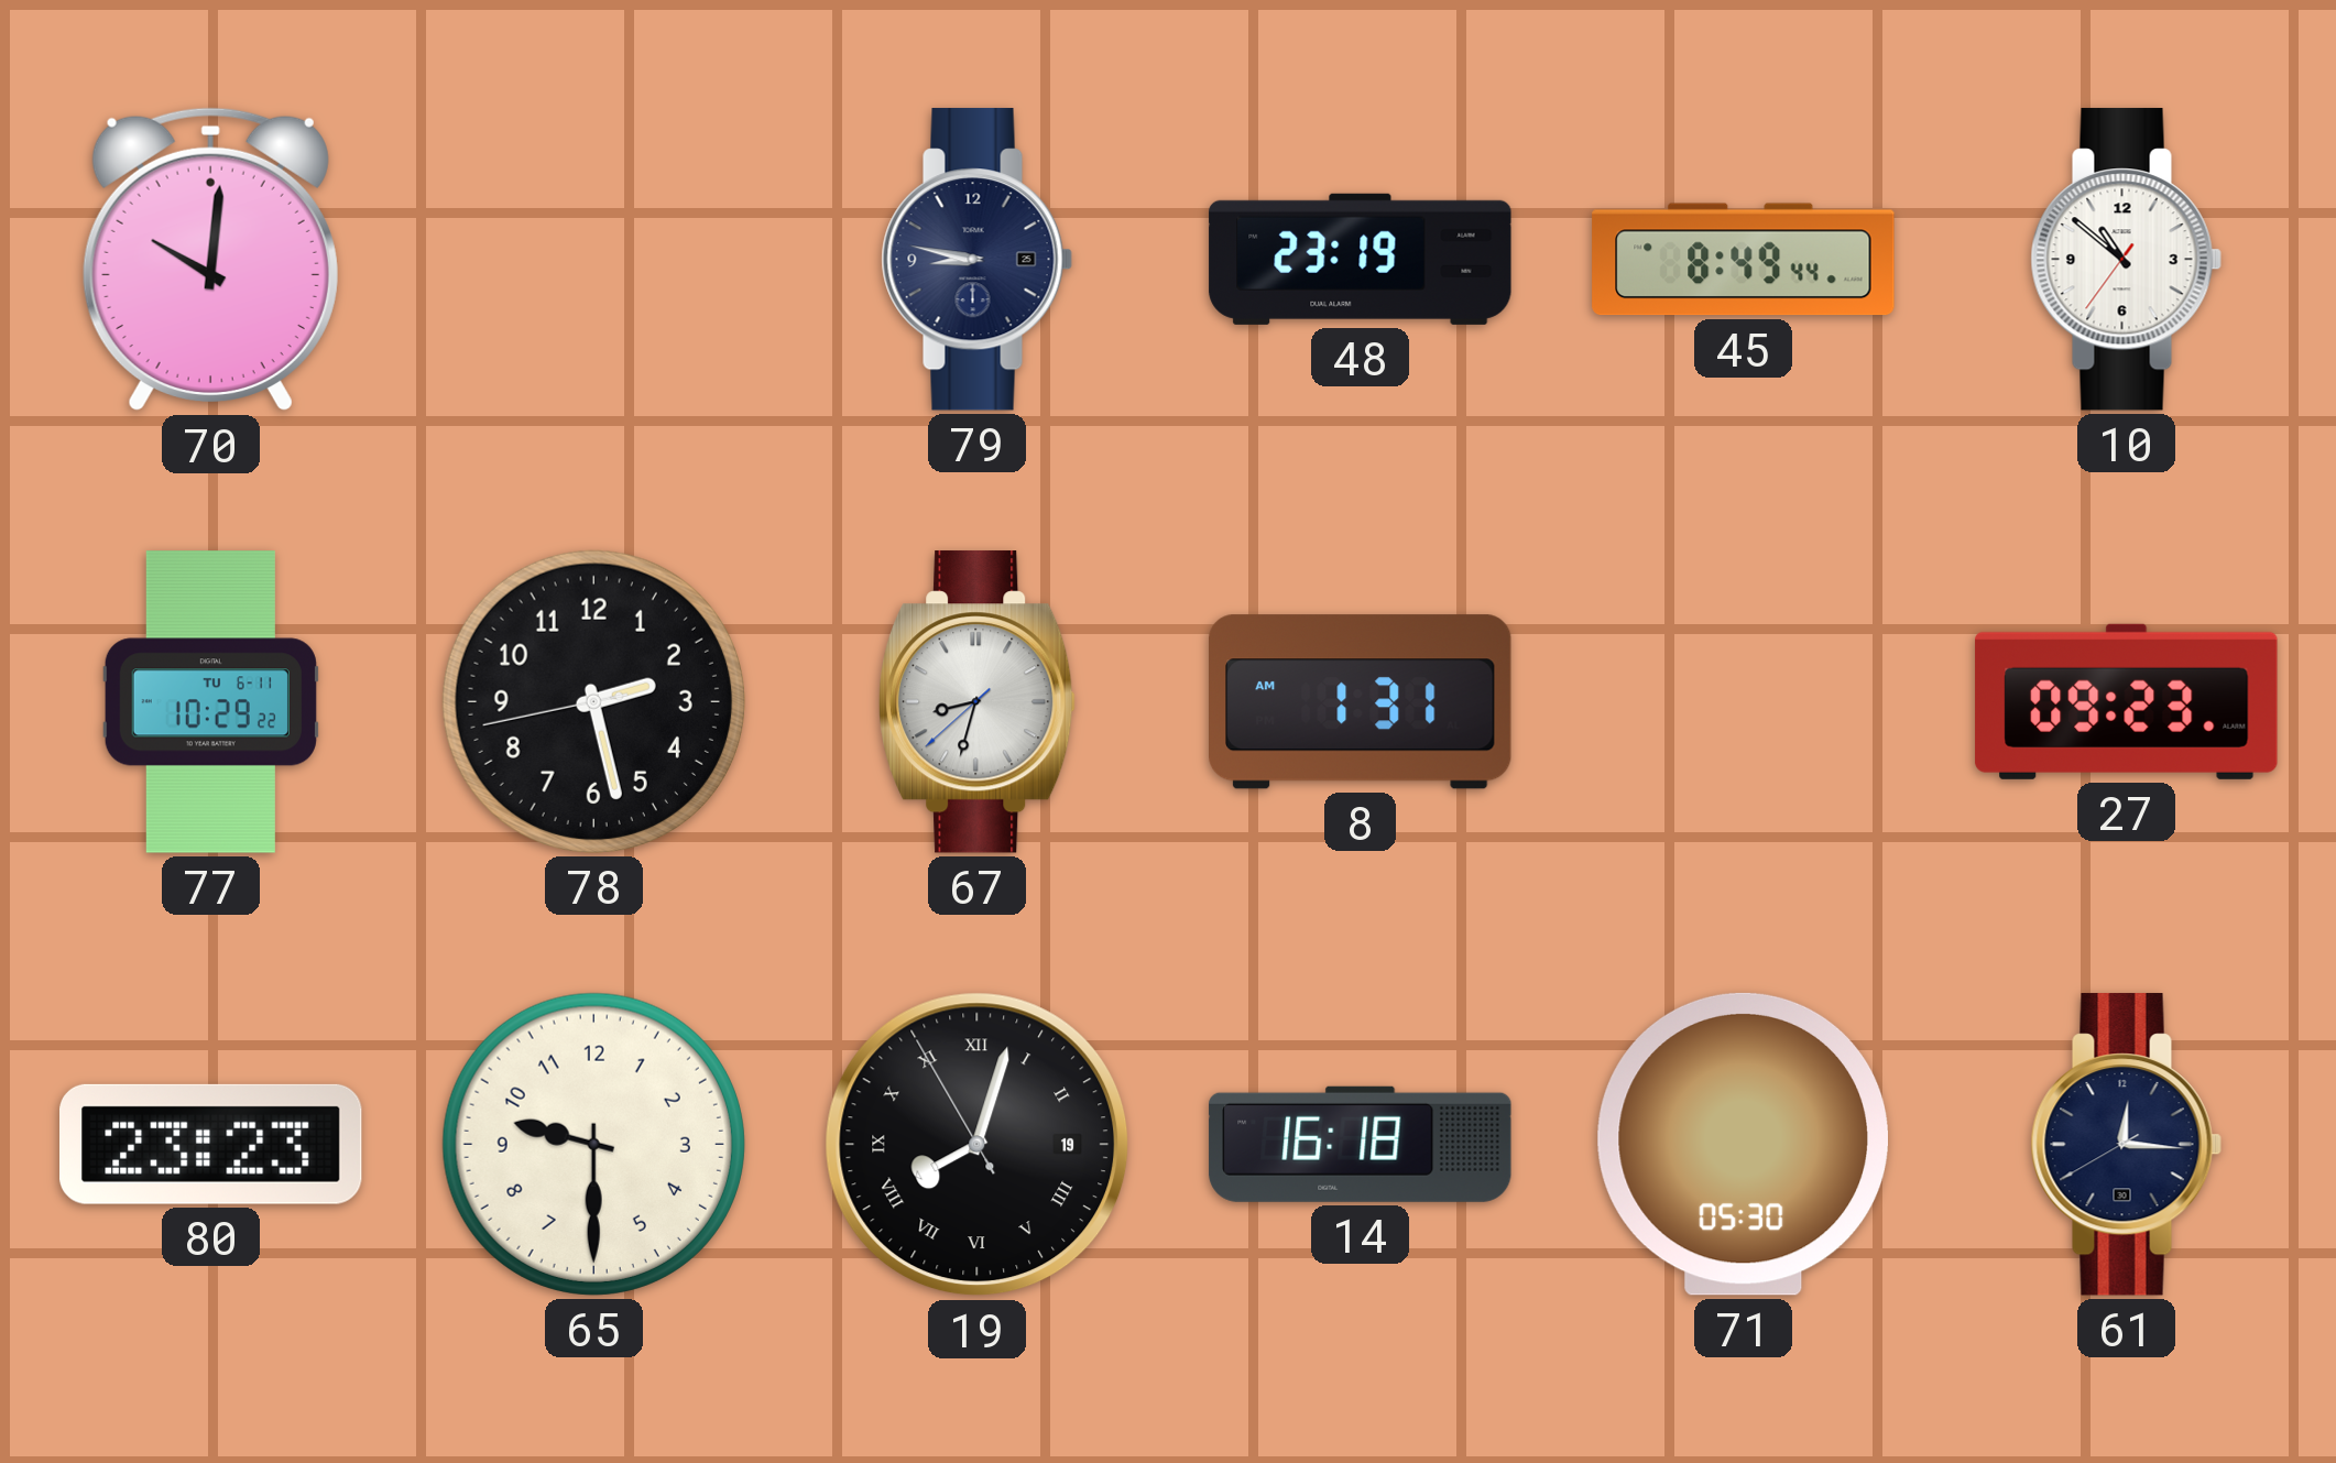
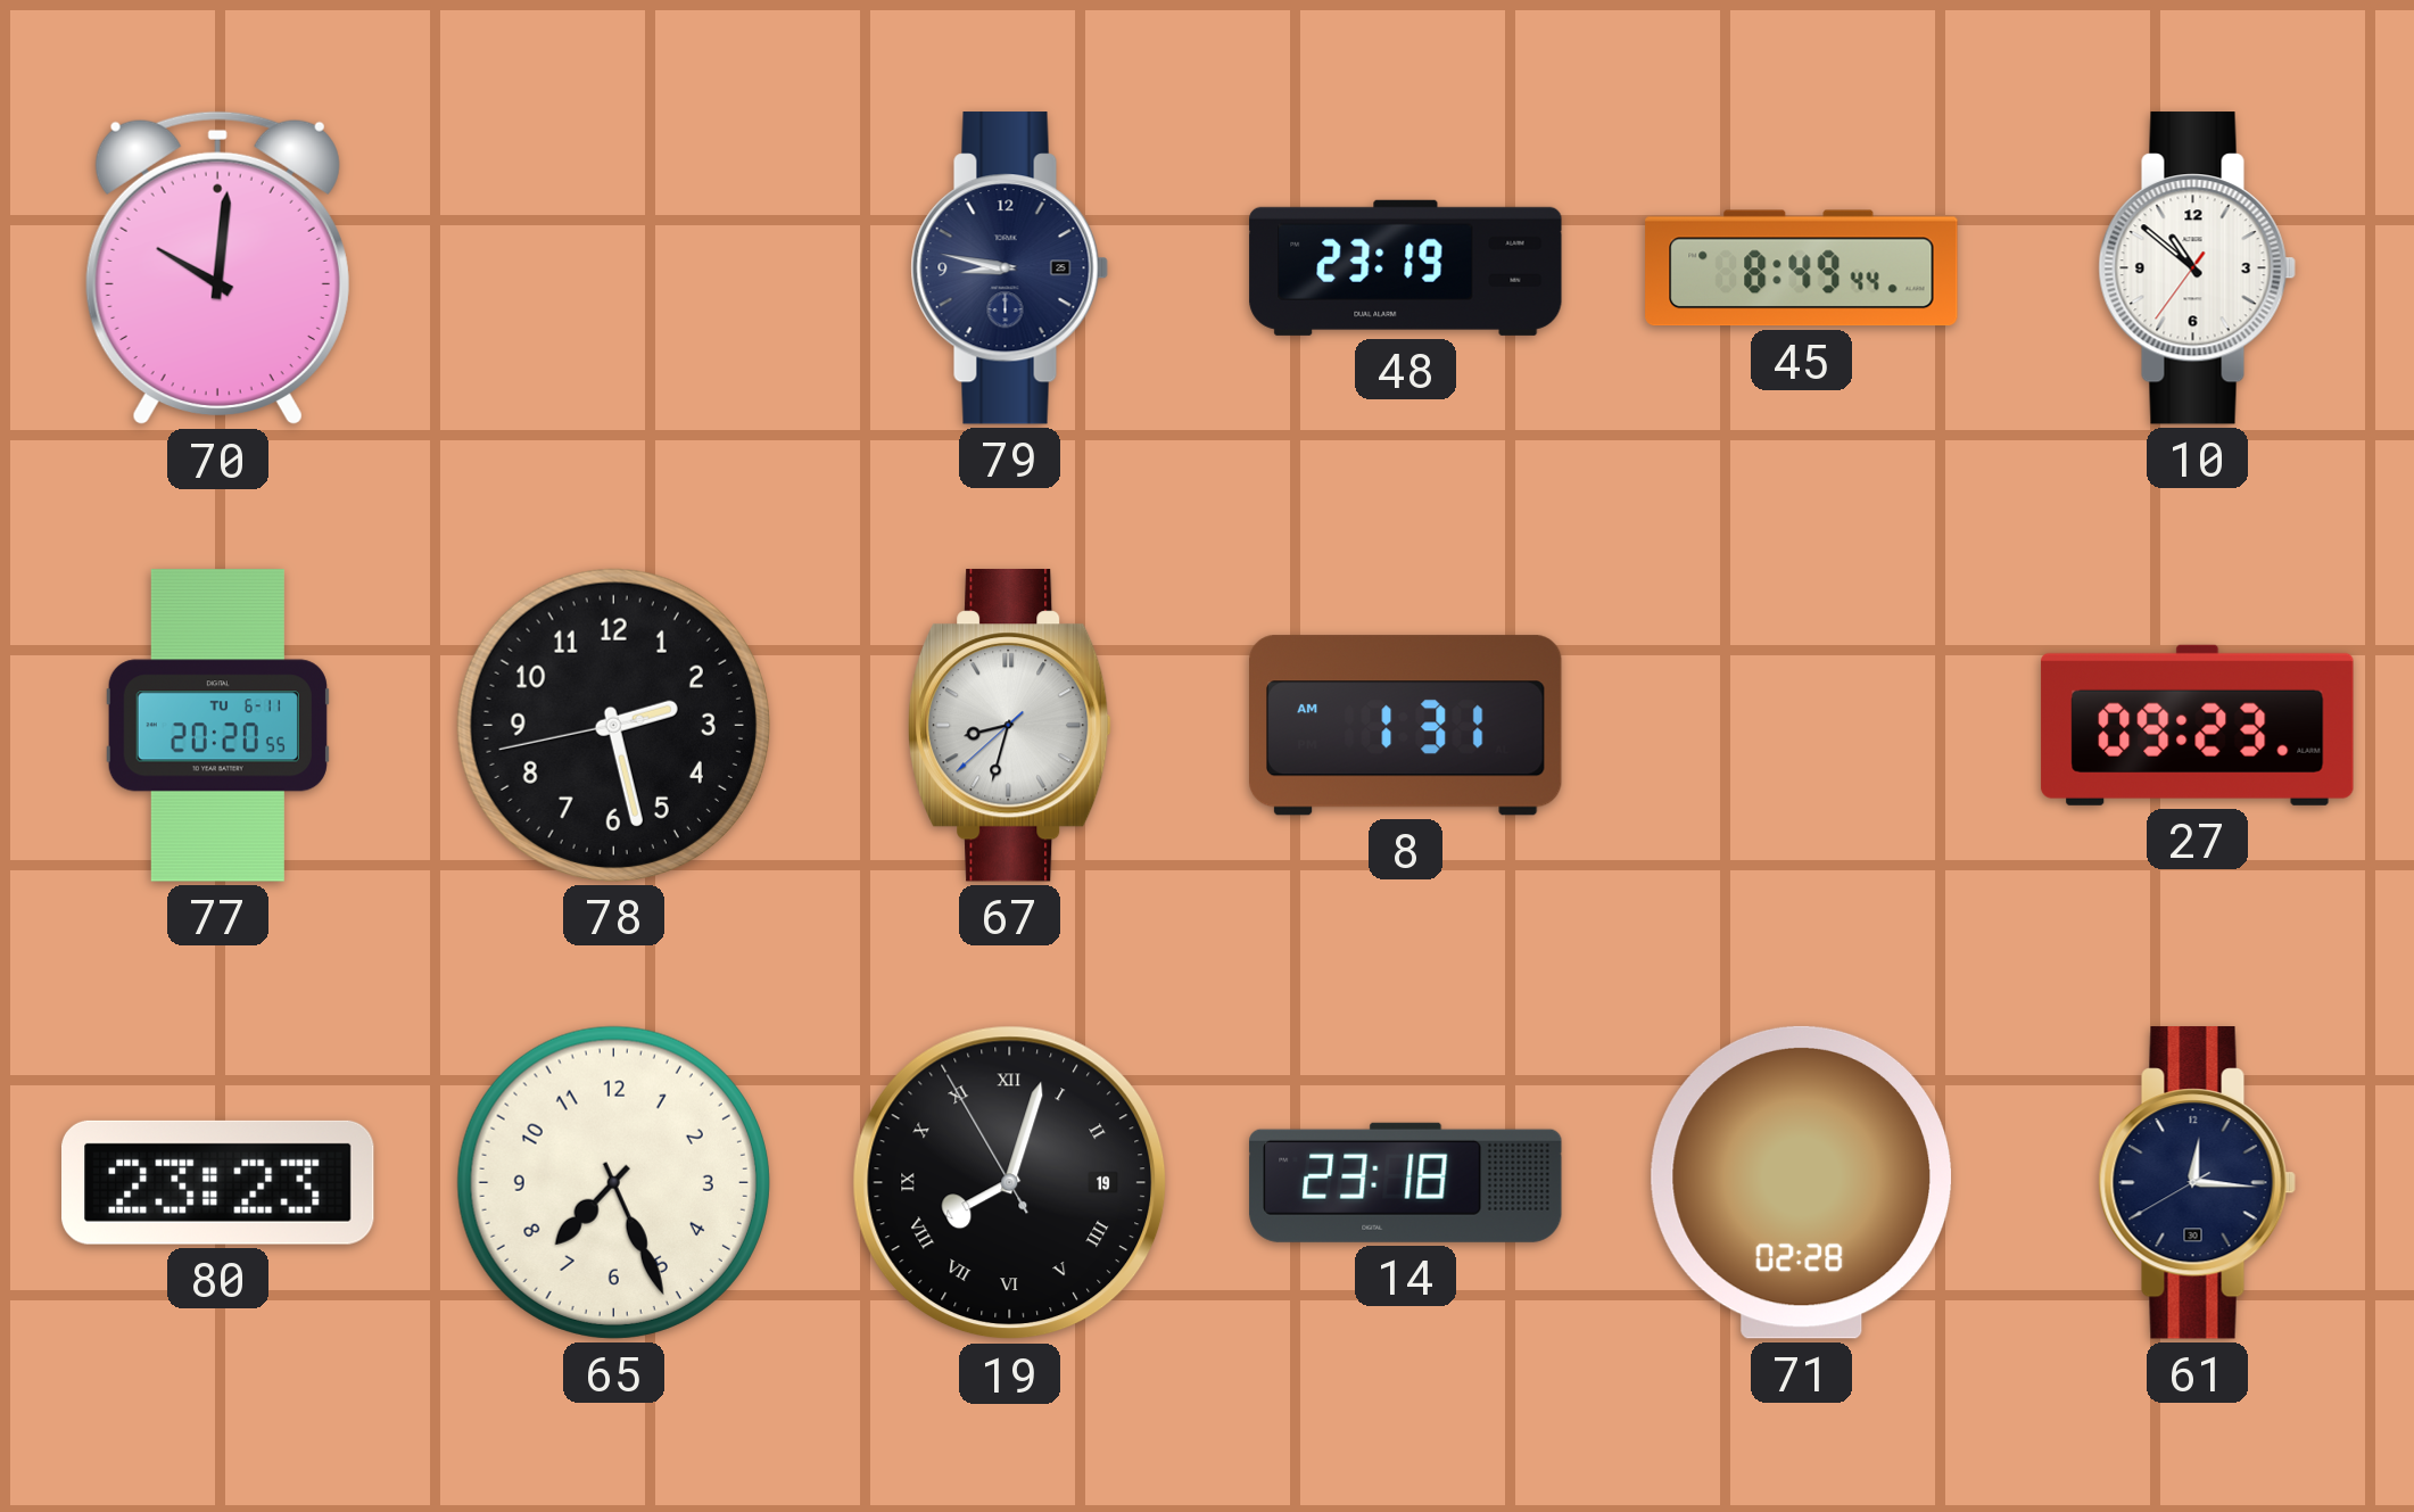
77: 10:29 -> 20:20 (217, 726)
65: 9:30 -> 7:26 (613, 1182)
14: 16:18 -> 23:18 (1406, 1182)
71: 05:30 -> 02:28 (1801, 1182)
